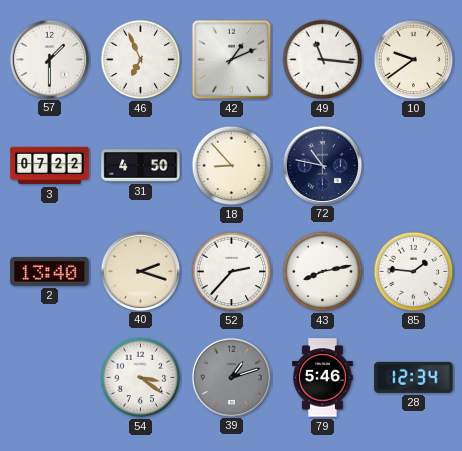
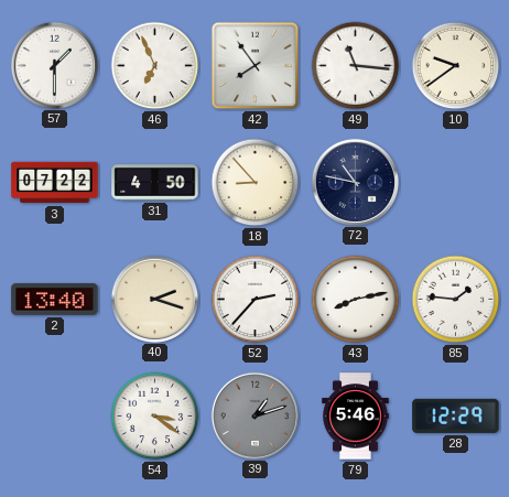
42: 1:11 -> 7:54 (256, 66)
28: 12:34 -> 12:29 (456, 415)
